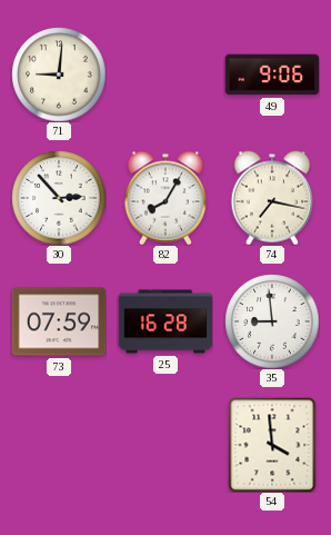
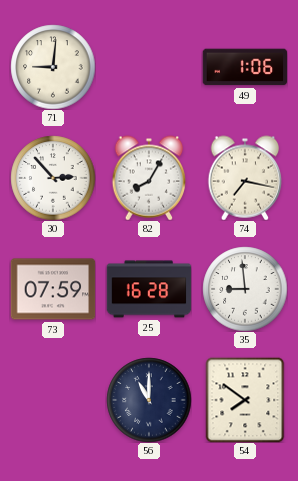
49: 9:06 -> 1:06 (245, 67)
56: none -> 11:00 (149, 400)
54: 3:59 -> 7:51 (245, 400)
